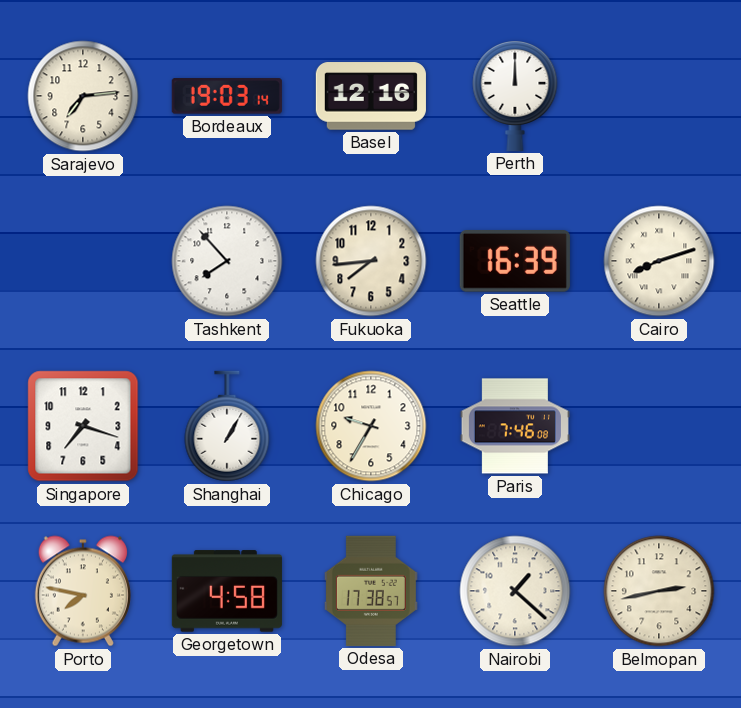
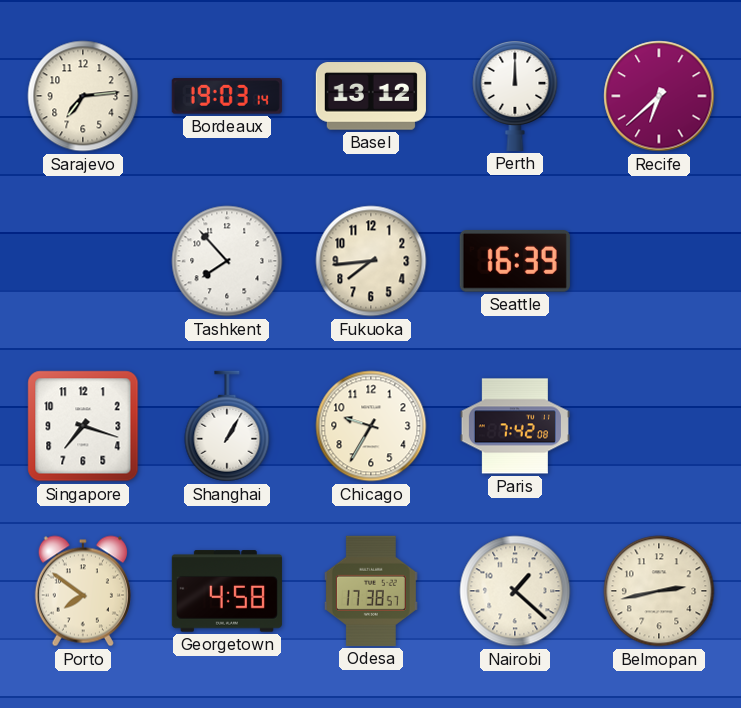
Basel: 12:16 -> 13:12 (371, 96)
Recife: none -> 6:38 (659, 96)
Cairo: 8:12 -> none (659, 261)
Paris: 7:46 -> 7:42 (515, 426)
Porto: 7:47 -> 7:51 (83, 591)
